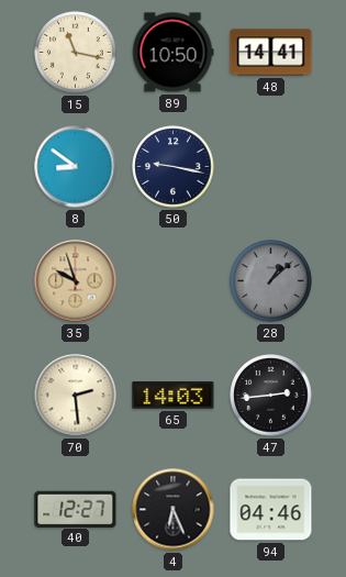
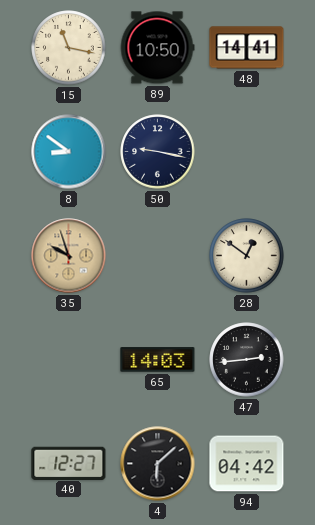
28: 1:08 -> 12:51 (247, 256)
28 dial: grey -> cream (247, 256)
70: 2:29 -> none (76, 396)
4: 6:26 -> 6:08 (158, 464)
94: 04:46 -> 04:42 (247, 464)
